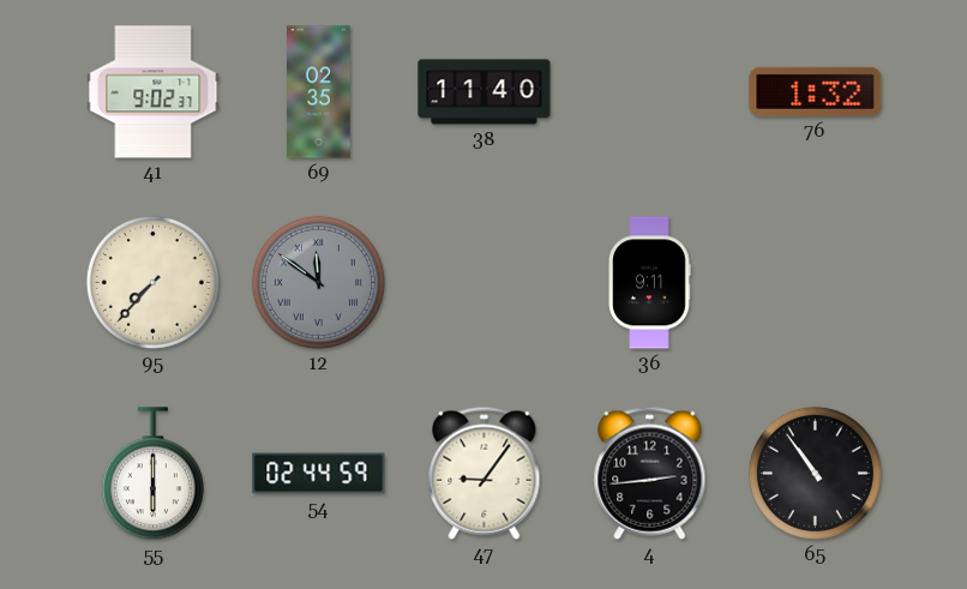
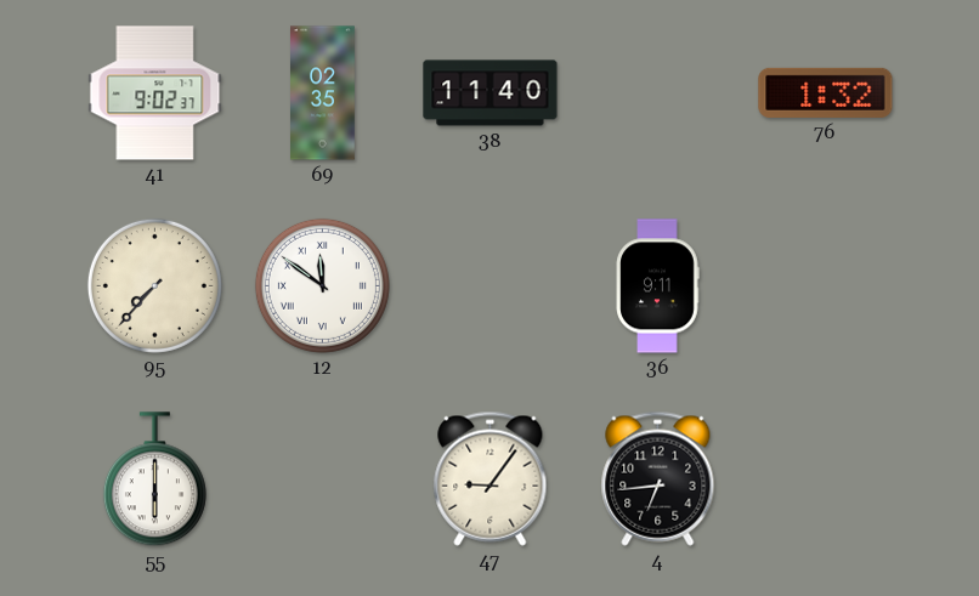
12 dial: grey -> white (322, 285)
54: 02:44 -> none (319, 474)
4: 2:44 -> 6:44 (658, 478)
65: 10:54 -> none (815, 473)
